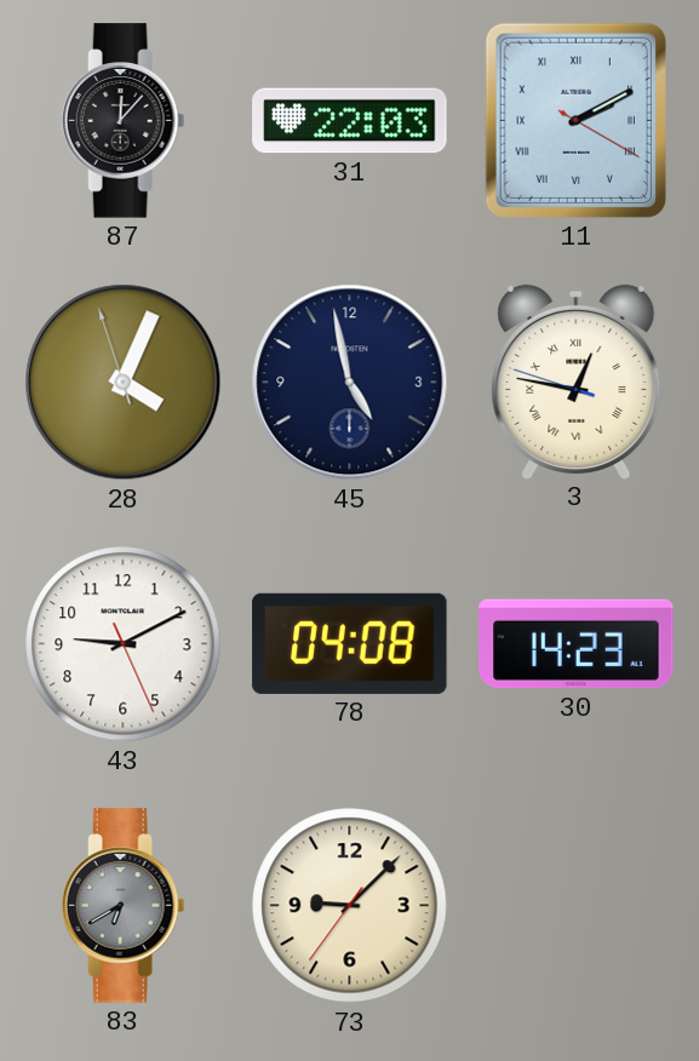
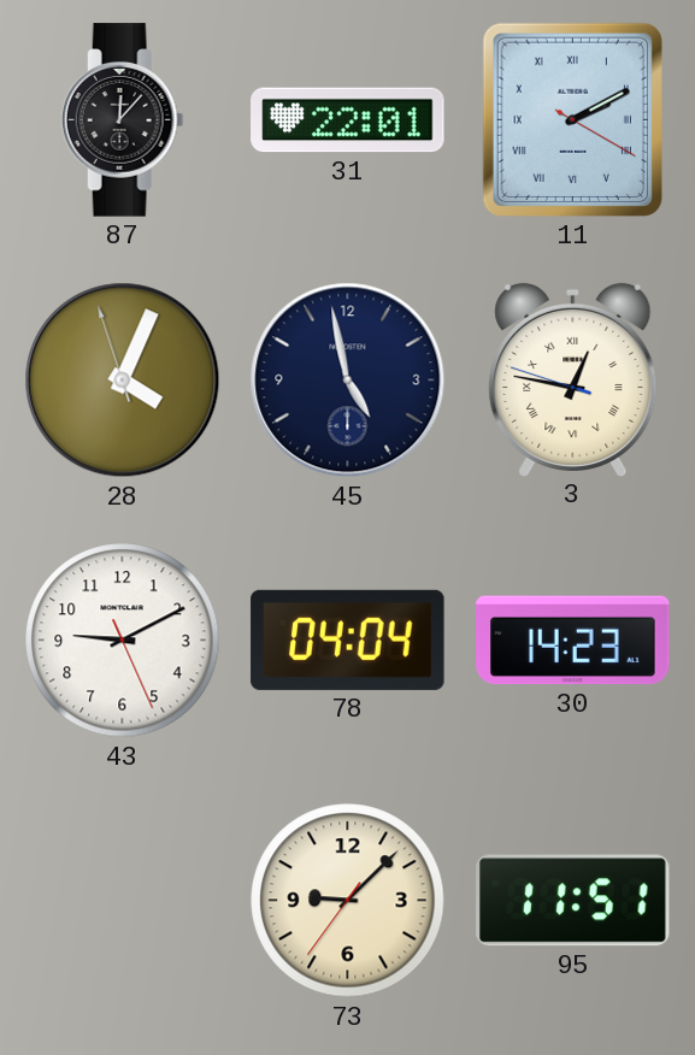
31: 22:03 -> 22:01 (348, 120)
78: 04:08 -> 04:04 (348, 640)
83: 6:40 -> none (124, 906)
95: none -> 11:51 (573, 901)
